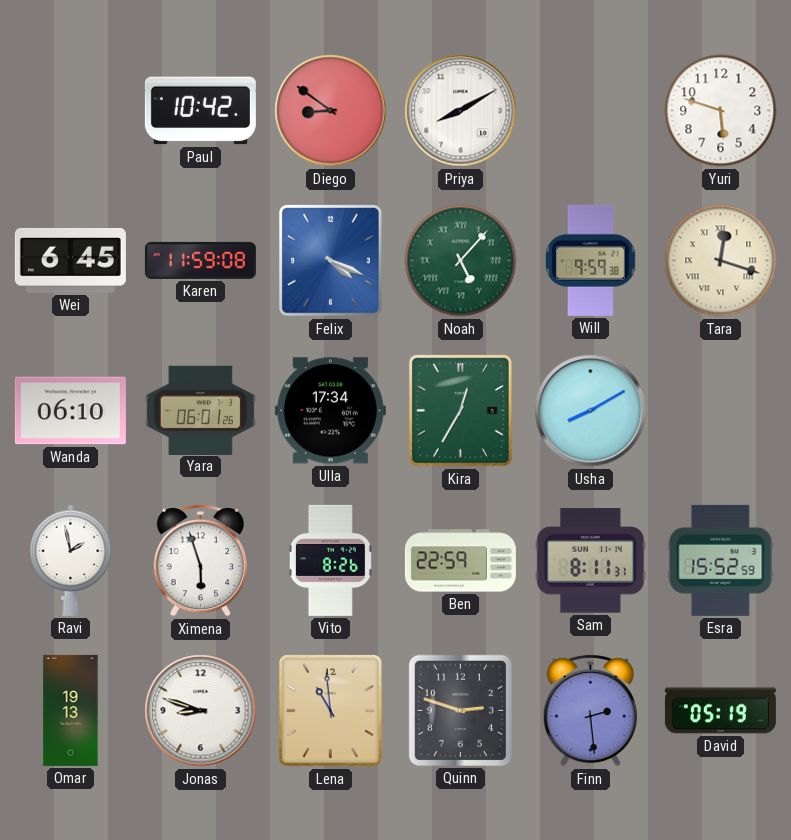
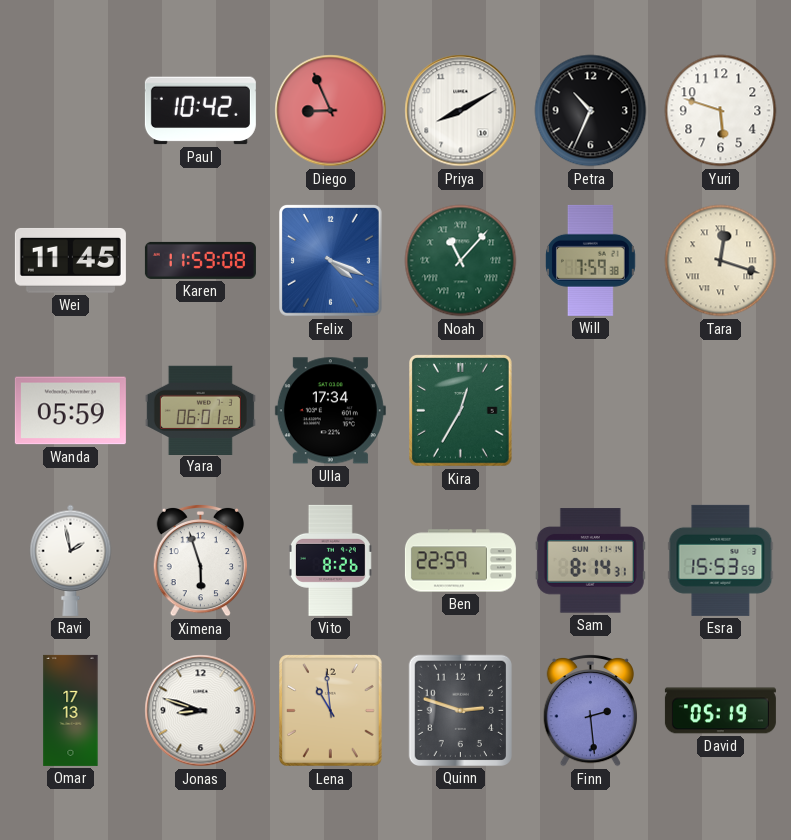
Diego: 8:51 -> 8:56 (331, 111)
Petra: none -> 10:34 (591, 111)
Wei: 6:45 -> 11:45 (70, 260)
Noah: 5:07 -> 11:07 (461, 261)
Will: 9:59 -> 7:59 (591, 260)
Wanda: 06:10 -> 05:59 (70, 411)
Usha: 8:10 -> none (591, 411)
Sam: 8:11 -> 8:14 (590, 561)
Esra: 15:52 -> 15:53 (721, 560)
Omar: 19:13 -> 17:13 (71, 710)
